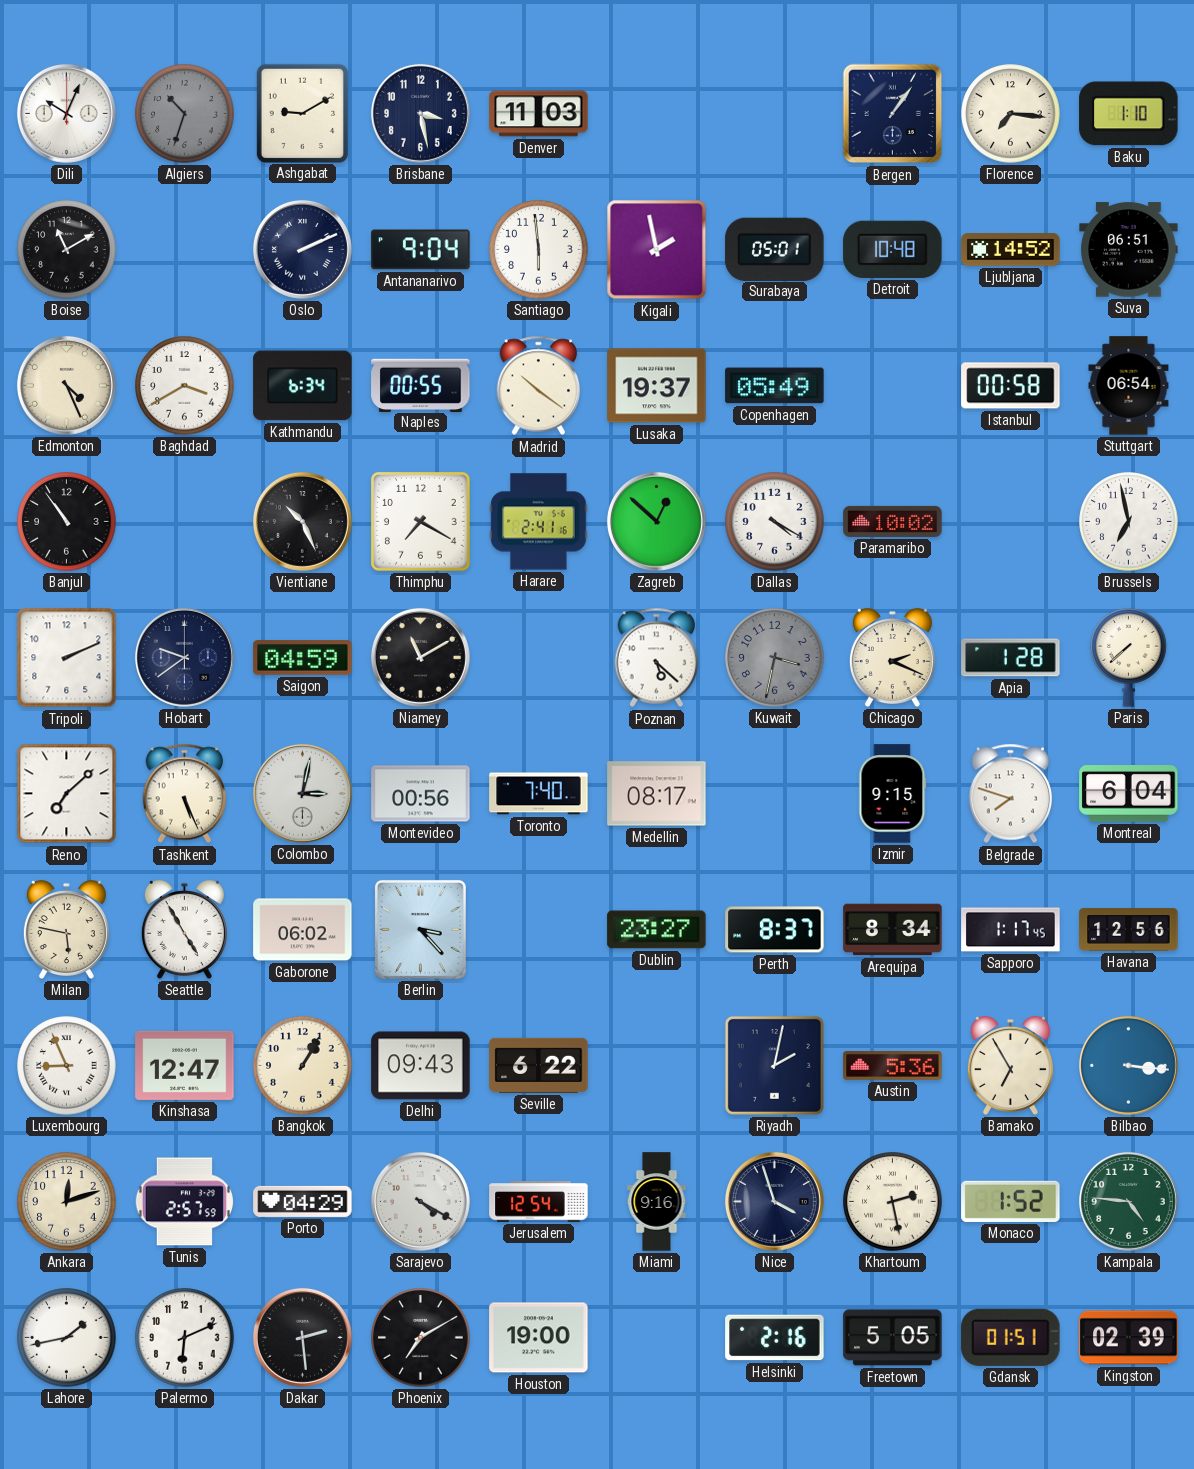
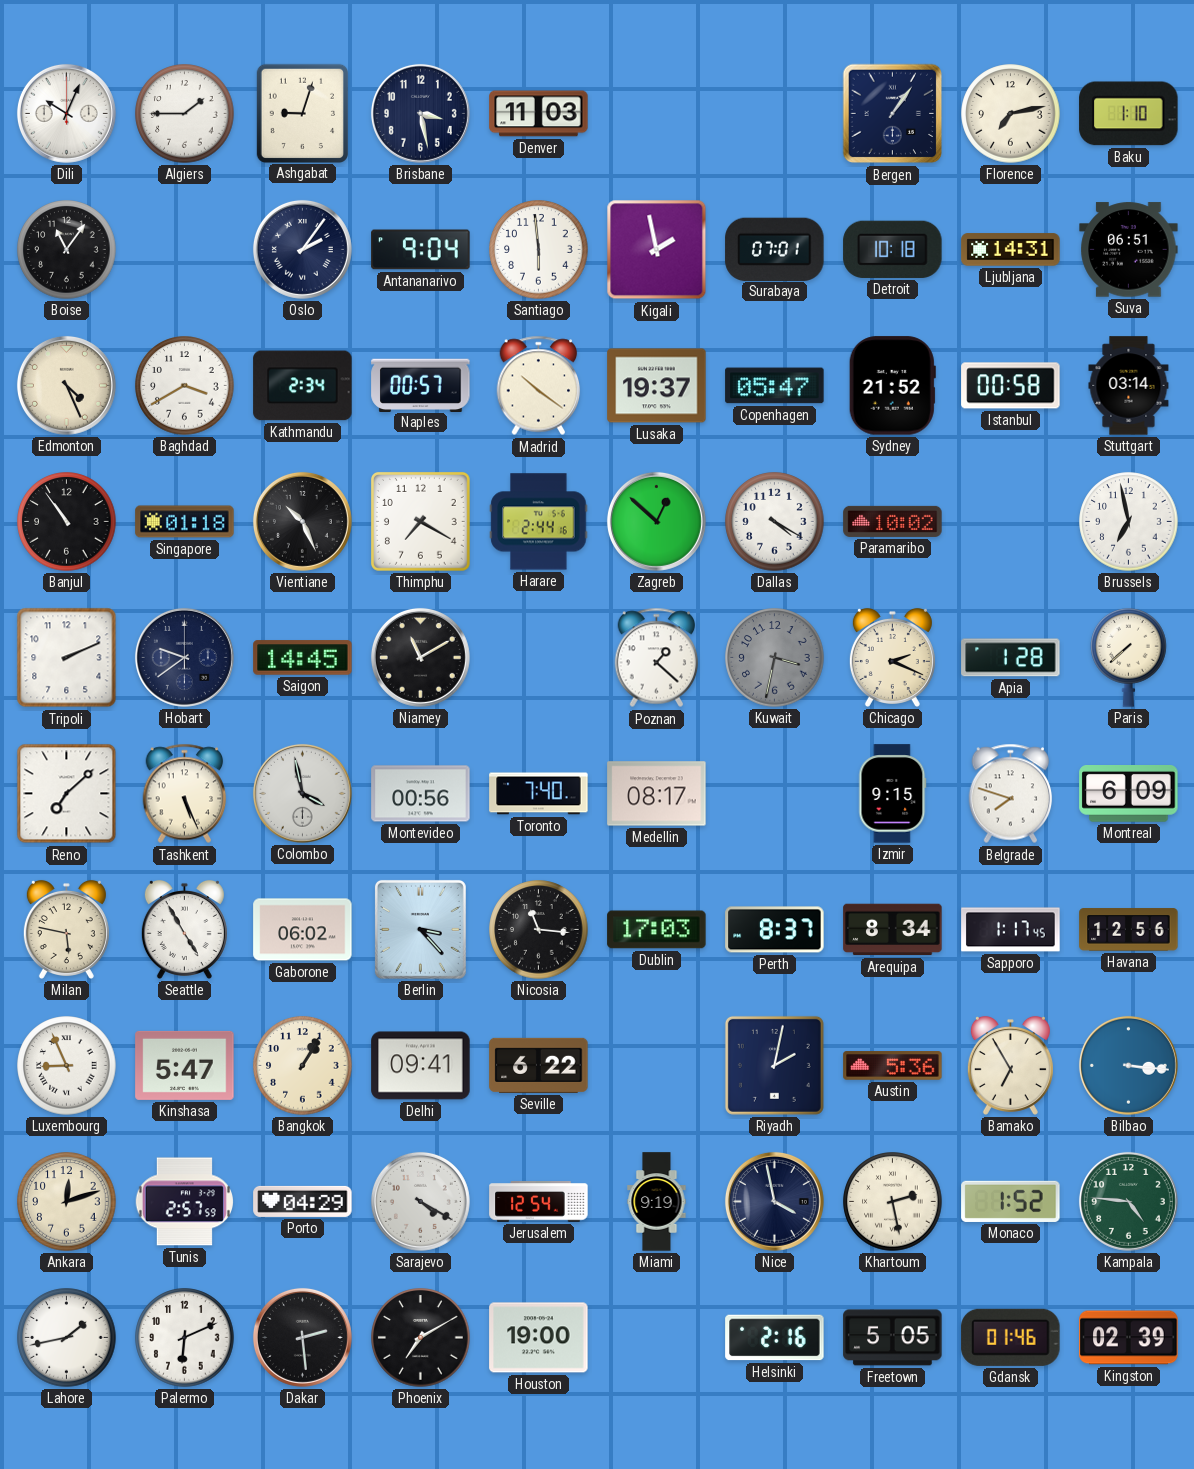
Algiers: 10:33 -> 1:45 (185, 114)
Algiers dial: grey -> white (185, 114)
Ashgabat: 9:10 -> 9:03 (302, 113)
Florence: 7:16 -> 7:13 (1011, 114)
Boise: 11:10 -> 11:06 (67, 250)
Oslo: 2:11 -> 2:06 (302, 249)
Surabaya: 05:01 -> 07:01 (775, 249)
Detroit: 10:48 -> 10:18 (893, 249)
Ljubljana: 14:52 -> 14:31 (1011, 250)
Kathmandu: 6:34 -> 2:34 (303, 386)
Naples: 00:55 -> 00:57 (421, 385)
Copenhagen: 05:49 -> 05:47 (775, 386)
Sydney: none -> 21:52 (892, 386)
Stuttgart: 06:54 -> 03:14 (1129, 386)
Singapore: none -> 01:18 (185, 522)
Harare: 2:41 -> 2:44 (539, 522)
Saigon: 04:59 -> 14:45 (303, 658)
Poznan: 5:22 -> 1:22 (657, 658)
Colombo: 3:02 -> 3:58 (302, 793)
Montreal: 6:04 -> 6:09 (1129, 794)
Nicosia: none -> 11:16 (539, 930)
Dublin: 23:27 -> 17:03 (657, 930)
Kinshasa: 12:47 -> 5:47 (185, 1065)
Delhi: 09:43 -> 09:41 (421, 1066)
Miami: 9:16 -> 9:19 (657, 1202)
Nice: 3:57 -> 3:58 (774, 1201)
Gdansk: 01:51 -> 01:46 (1011, 1337)
